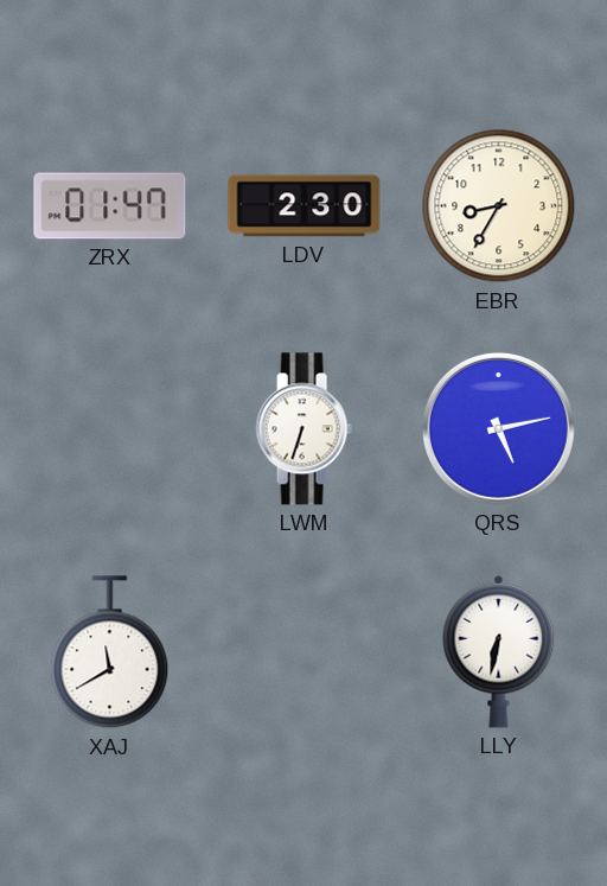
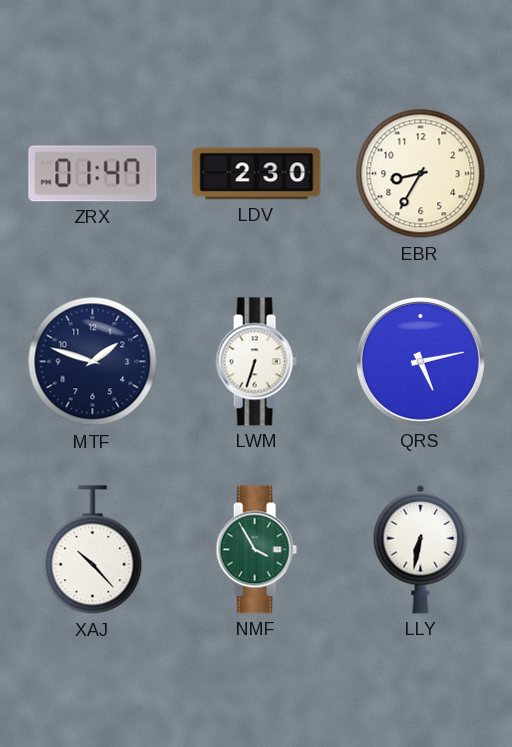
MTF: none -> 1:48 (93, 362)
XAJ: 11:40 -> 10:23 (93, 550)
NMF: none -> 3:55 (256, 550)
